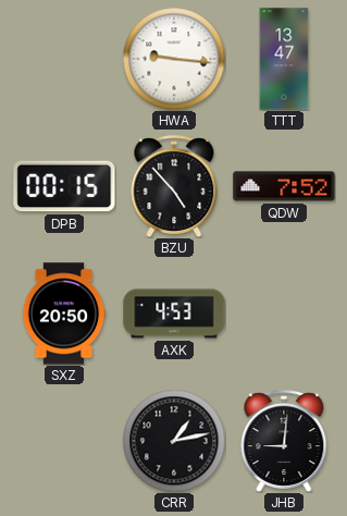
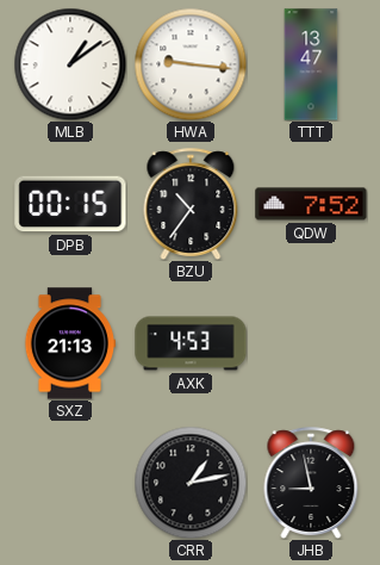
MLB: none -> 1:09 (70, 64)
BZU: 4:53 -> 10:36 (191, 204)
SXZ: 20:50 -> 21:13 (70, 343)
JHB: 9:01 -> 8:58 (311, 483)
